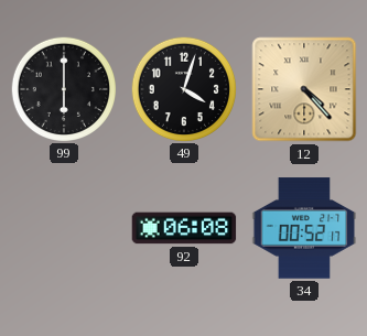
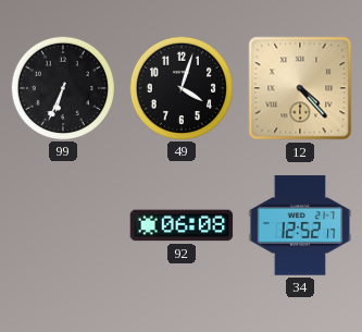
99: 6:00 -> 6:34 (62, 87)
34: 00:52 -> 12:52 (300, 225)
